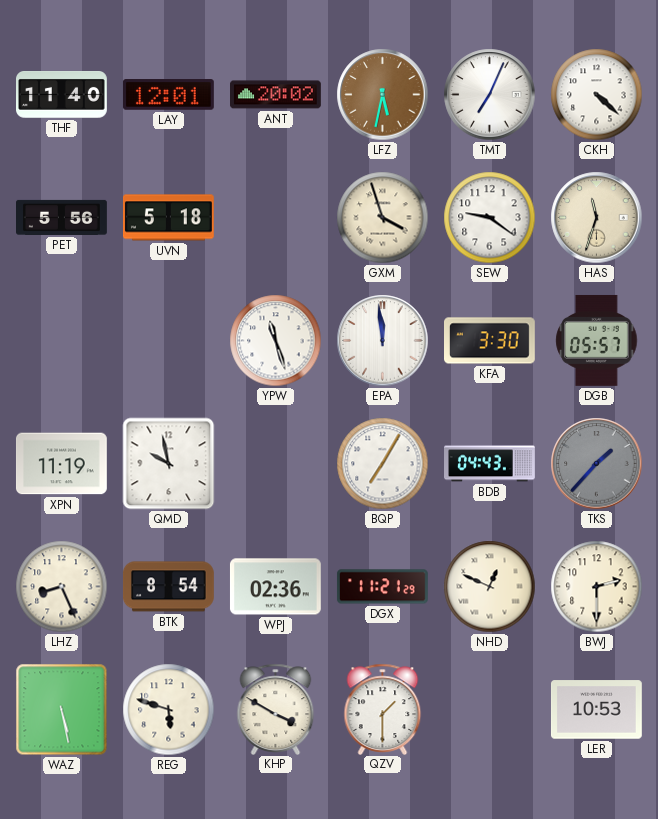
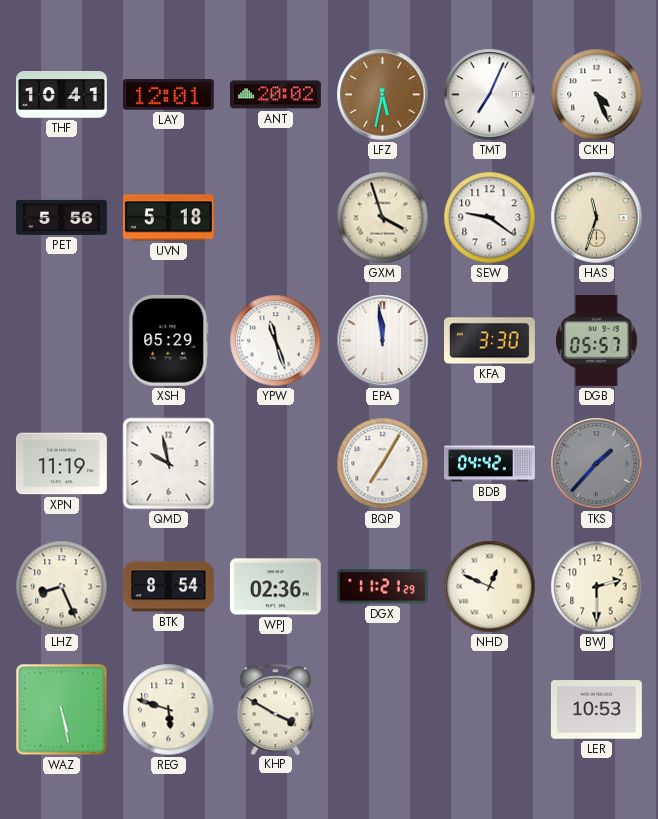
THF: 11:40 -> 10:41 (62, 95)
CKH: 4:22 -> 4:26 (597, 95)
XSH: none -> 05:29 (169, 340)
BDB: 04:43 -> 04:42 (490, 464)
QZV: 1:30 -> none (383, 709)
